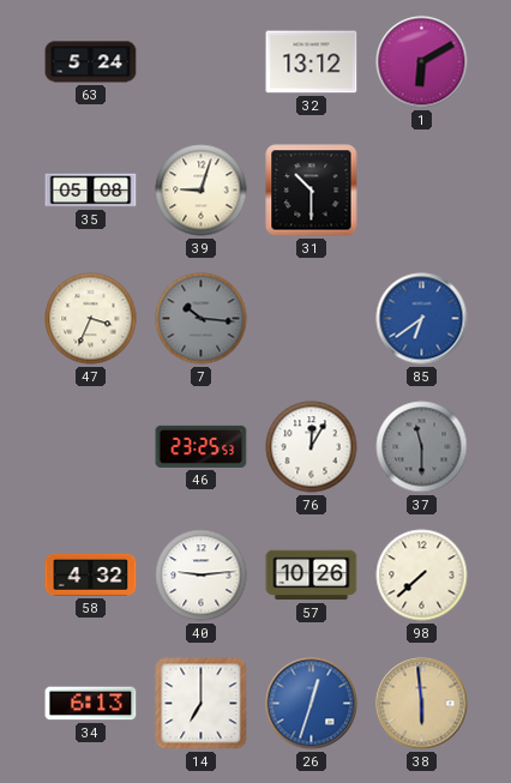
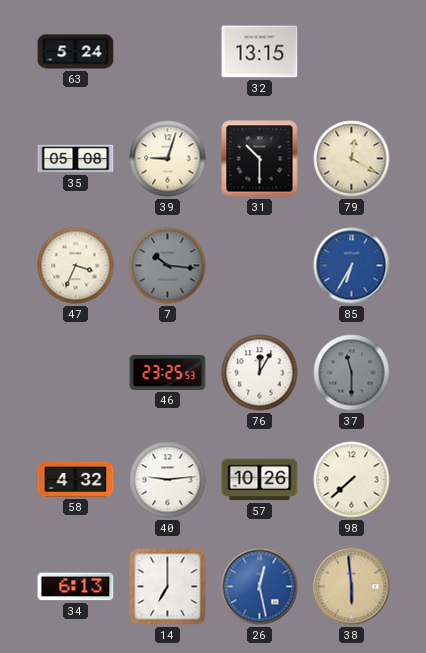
32: 13:12 -> 13:15 (260, 52)
1: 6:10 -> none (422, 62)
79: none -> 12:20 (352, 159)
85: 6:39 -> 6:35 (352, 266)
26: 12:33 -> 12:28 (260, 587)
